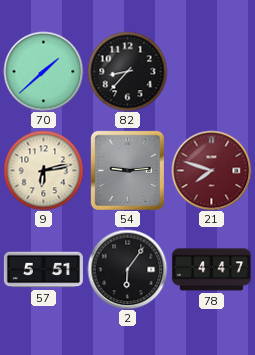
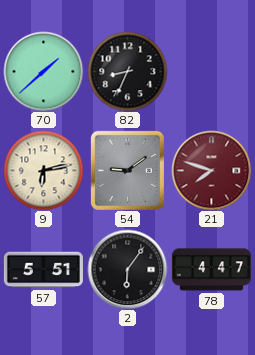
82: 8:37 -> 8:34 (127, 71)
54: 9:14 -> 9:09 (127, 170)
